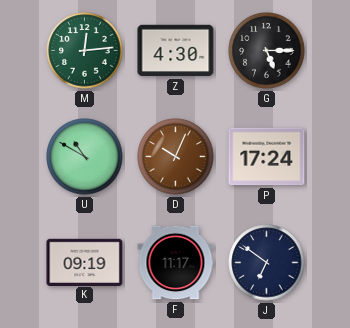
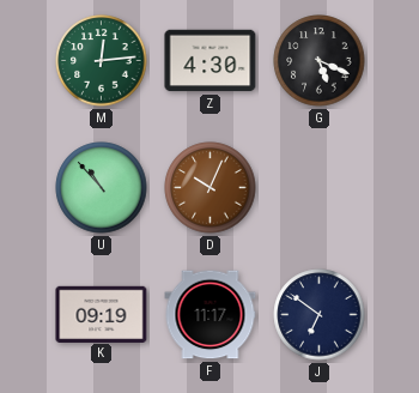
G: 5:15 -> 5:19 (320, 61)
U: 10:50 -> 10:53 (102, 188)
P: 17:24 -> none (267, 157)
